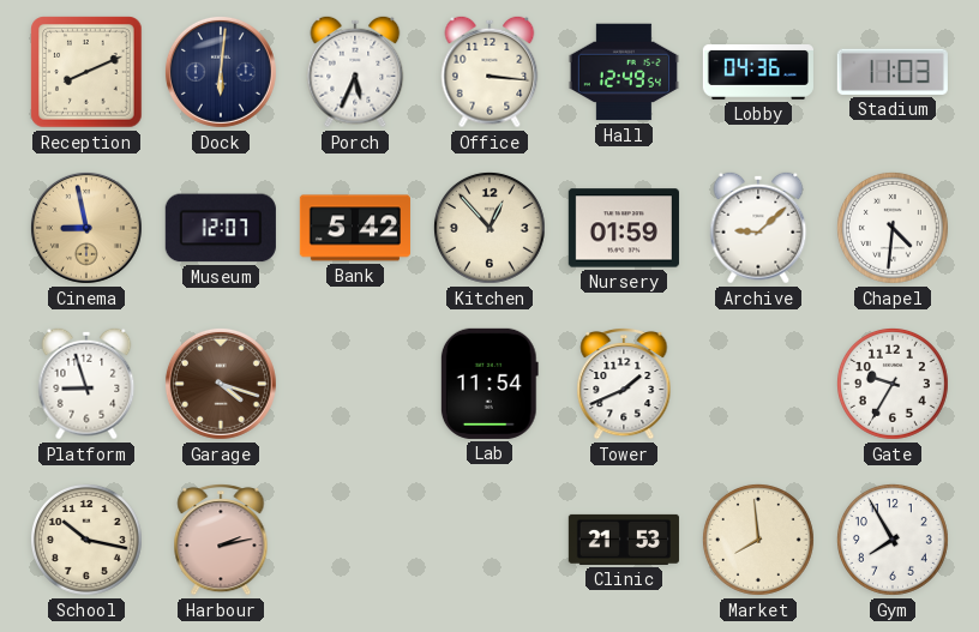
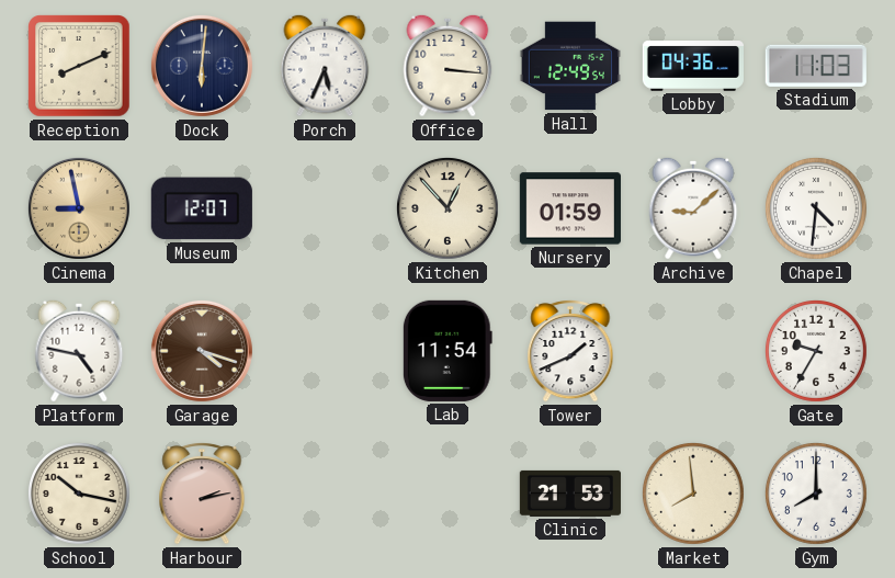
Bank: 5:42 -> none (355, 228)
Platform: 8:57 -> 4:47 (79, 351)
Gym: 7:55 -> 8:00 (816, 494)
